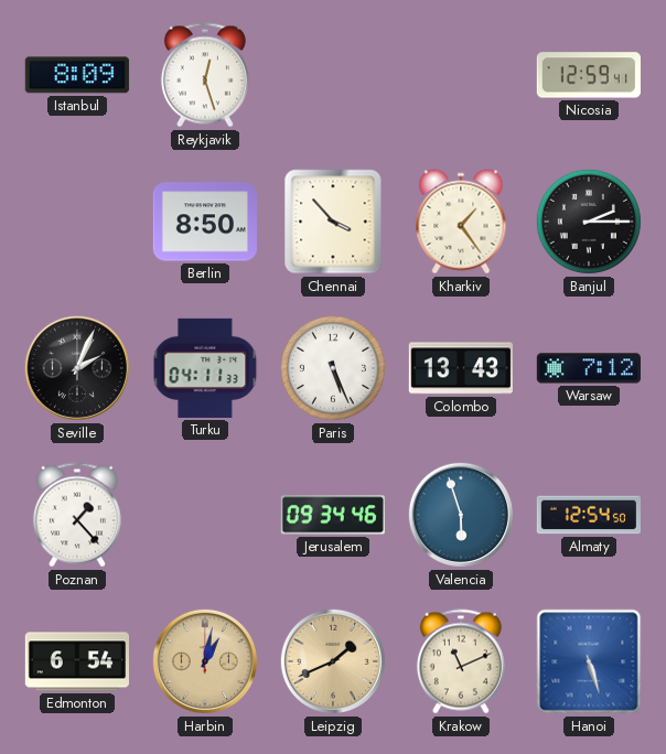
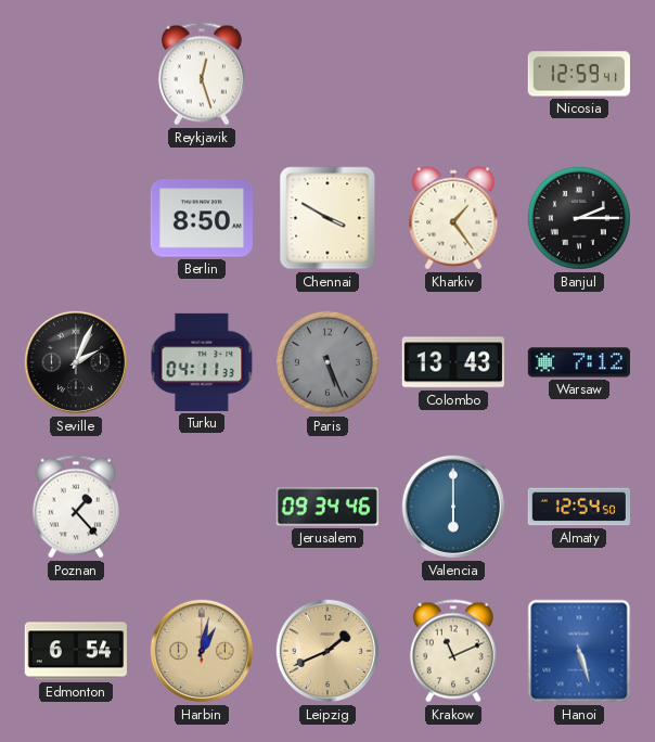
Istanbul: 8:09 -> none (77, 75)
Chennai: 3:53 -> 3:50 (327, 218)
Paris dial: white -> grey (327, 362)
Valencia: 5:57 -> 6:00 (453, 507)
